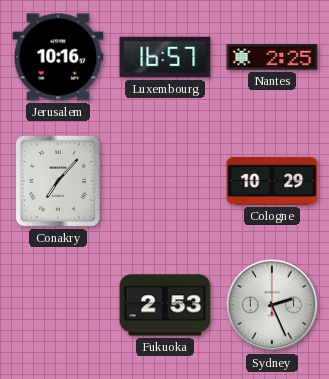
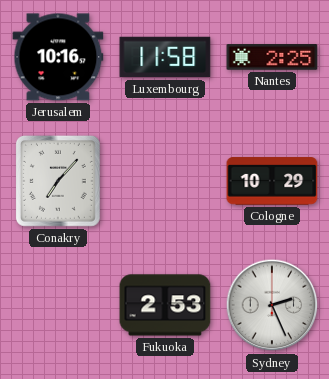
Luxembourg: 16:57 -> 11:58 (165, 57)
